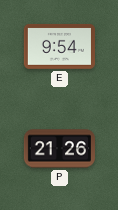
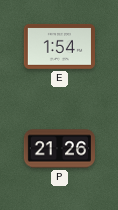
E: 9:54 -> 1:54 (59, 47)
